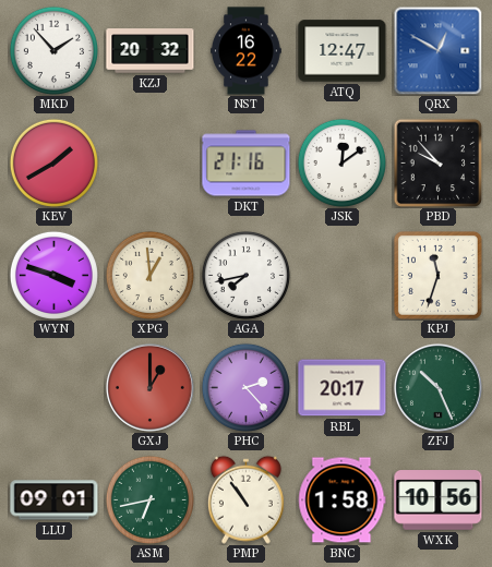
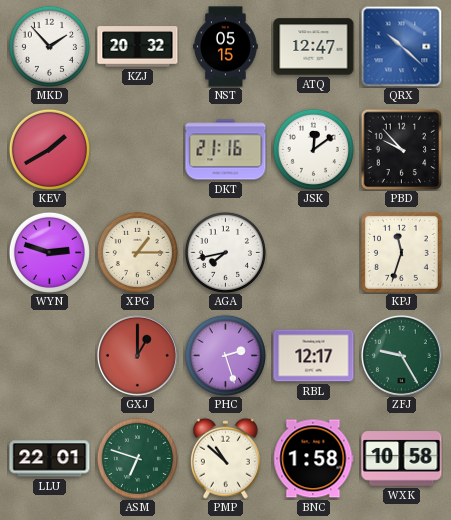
NST: 16:22 -> 05:15 (226, 47)
QRX: 12:50 -> 10:22 (401, 46)
WYN: 3:48 -> 2:48 (49, 252)
XPG: 12:59 -> 1:15 (137, 252)
PHC: 2:23 -> 2:27 (225, 355)
RBL: 20:17 -> 12:17 (314, 356)
ZFJ: 10:26 -> 9:25 (401, 355)
LLU: 09:01 -> 22:01 (50, 459)
ASM: 6:43 -> 6:48 (137, 458)
PMP: 10:54 -> 10:52 (225, 458)
WXK: 10:56 -> 10:58 (402, 459)
